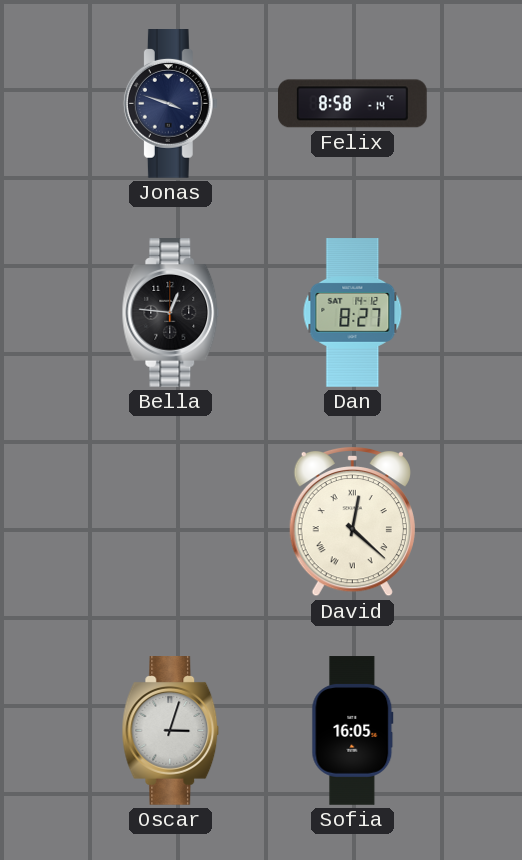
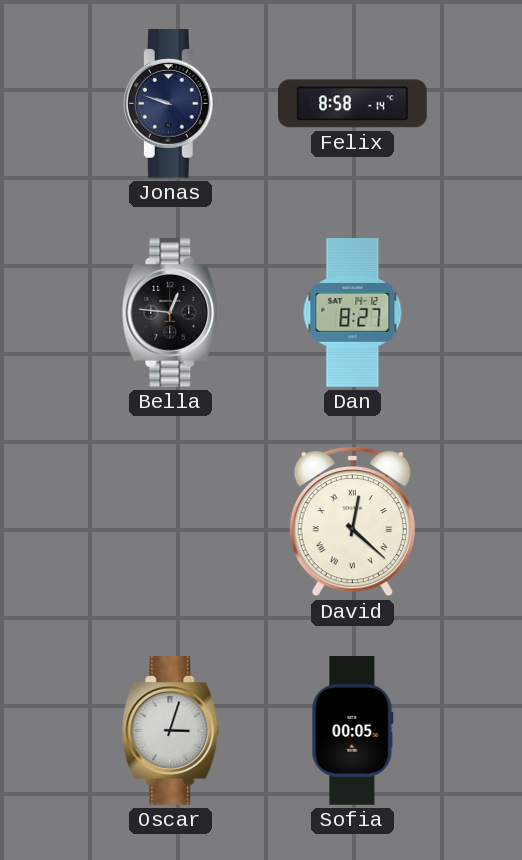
Jonas: 3:48 -> 9:48 (170, 104)
Sofia: 16:05 -> 00:05 (353, 731)
